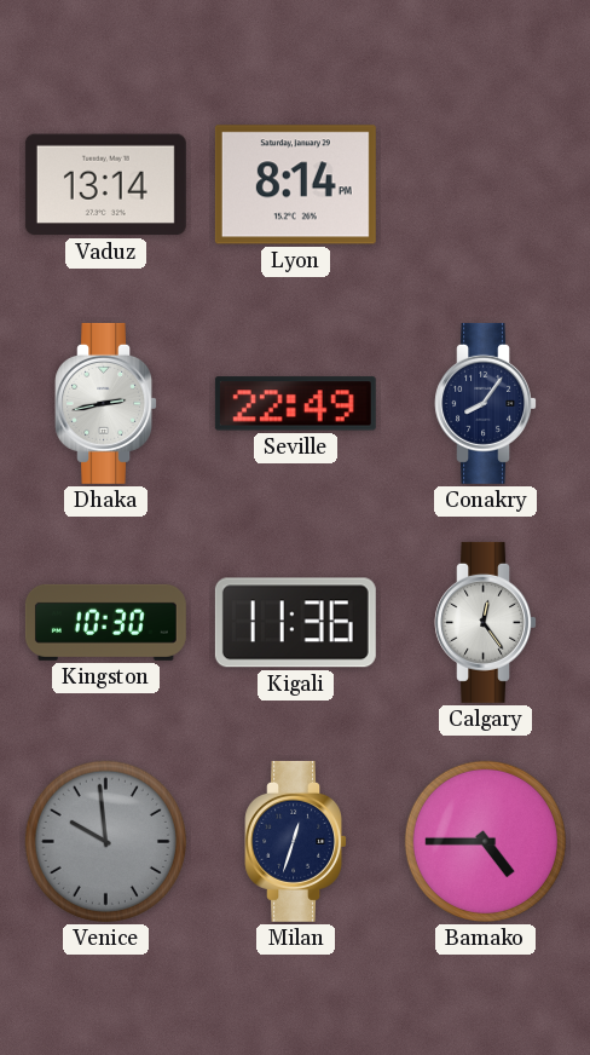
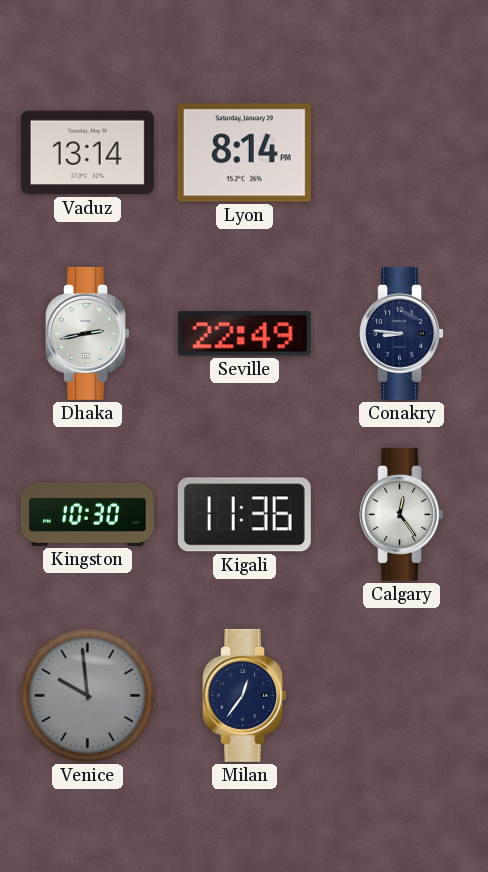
Conakry: 8:06 -> 8:46 (401, 333)
Milan: 12:33 -> 12:36 (244, 695)
Bamako: 4:45 -> none (485, 841)
